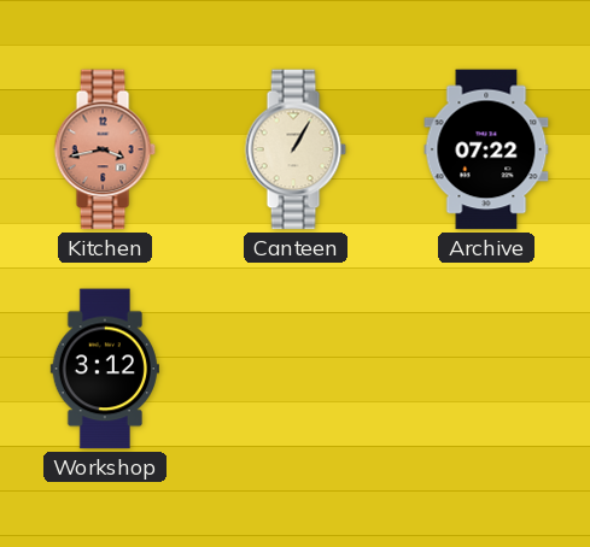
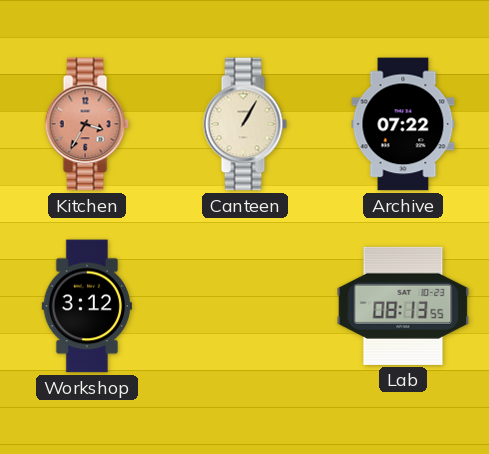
Kitchen: 3:43 -> 3:35 (87, 124)
Lab: none -> 08:13 (403, 306)
